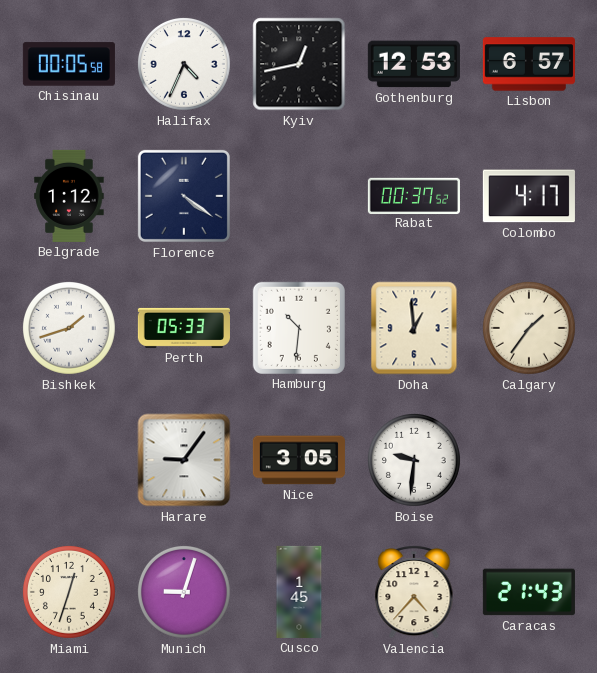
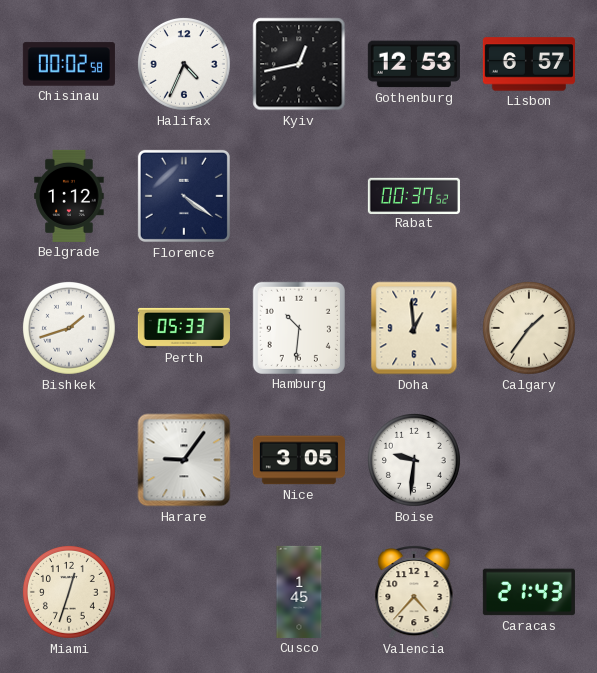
Chisinau: 00:05 -> 00:02 (69, 64)
Colombo: 4:17 -> none (529, 196)
Munich: 9:03 -> none (185, 593)
